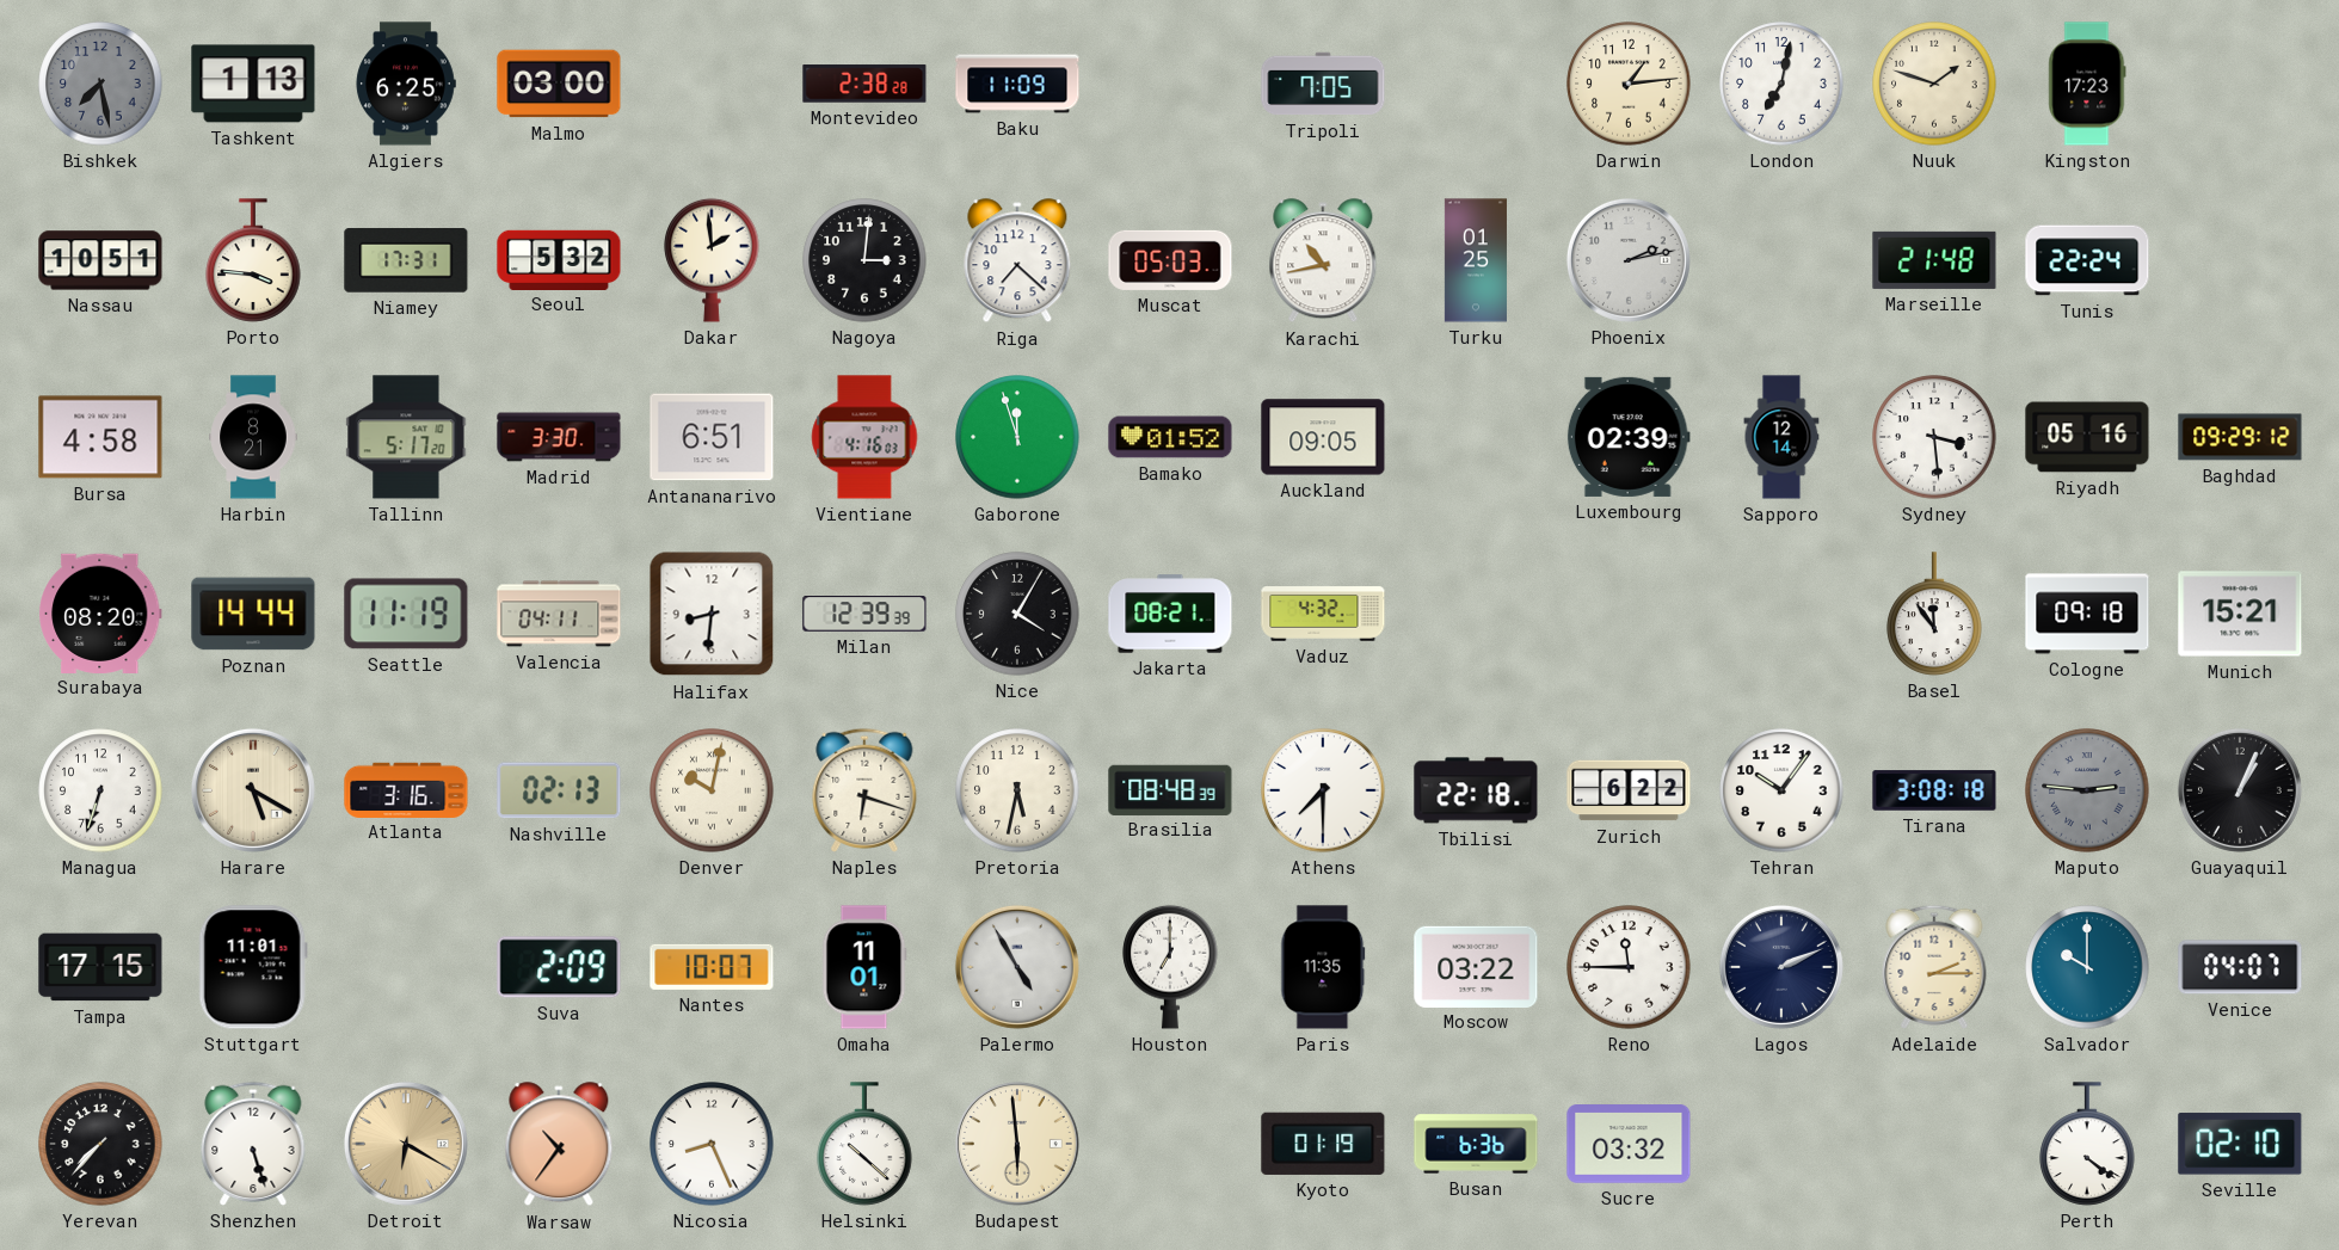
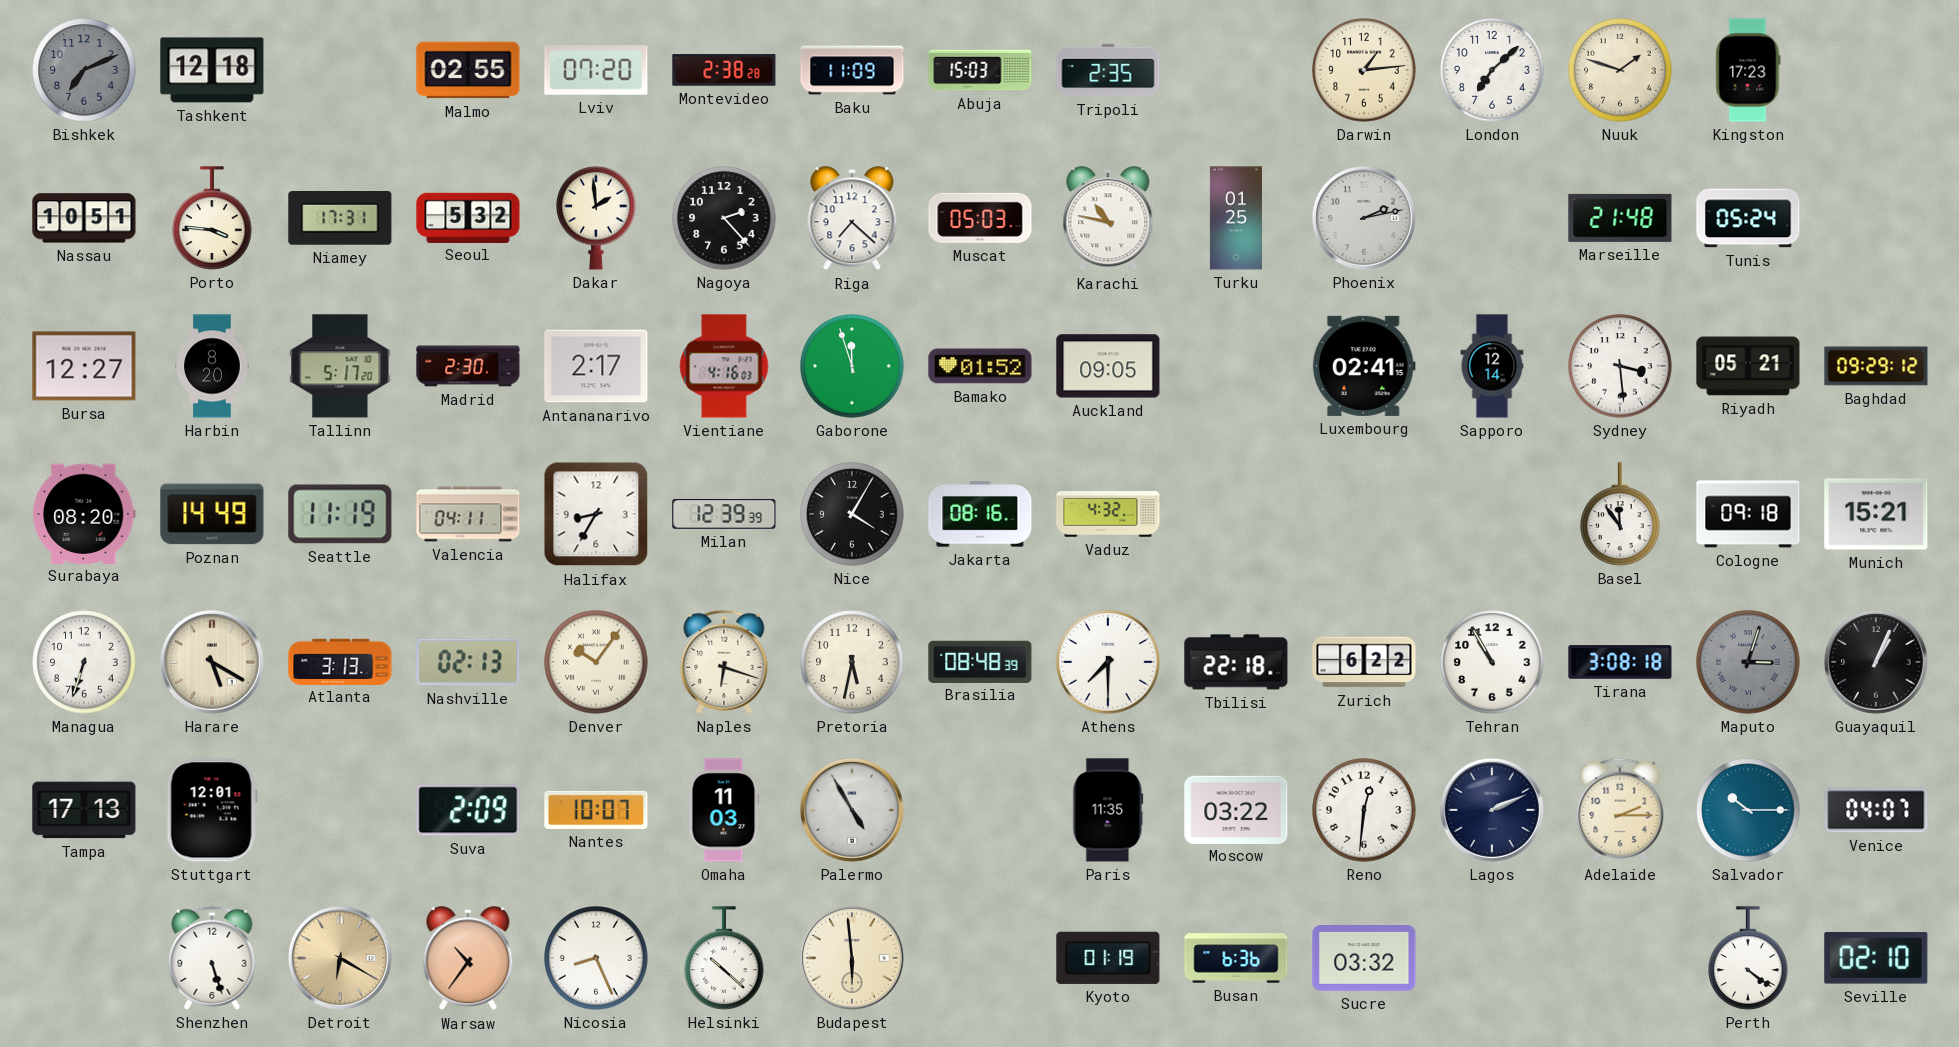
Bishkek: 7:28 -> 7:11 (84, 70)
Tashkent: 1:13 -> 12:18 (212, 70)
Algiers: 6:25 -> none (406, 84)
Malmo: 03:00 -> 02:55 (468, 70)
Lviv: none -> 07:20 (596, 70)
Abuja: none -> 15:03 (980, 70)
Tripoli: 7:05 -> 2:35 (1108, 70)
London: 7:02 -> 7:08 (1492, 70)
Nagoya: 3:01 -> 2:23 (724, 218)
Karachi: 10:43 -> 10:47 (1108, 219)
Tunis: 22:24 -> 05:24 (1748, 218)
Bursa: 4:58 -> 12:27 (84, 366)
Harbin: 8:21 -> 8:20 (212, 366)
Madrid: 3:30 -> 2:30 (468, 366)
Antananarivo: 6:51 -> 2:17 (596, 366)
Luxembourg: 02:39 -> 02:41 (1364, 366)
Riyadh: 05:16 -> 05:21 (1748, 366)
Poznan: 14:44 -> 14:49 (212, 514)
Halifax: 8:31 -> 8:35 (596, 514)
Jakarta: 08:21 -> 08:16 (980, 514)
Atlanta: 3:16 -> 3:13 (340, 661)
Denver: 10:02 -> 10:06 (596, 662)
Tehran: 10:06 -> 10:55 (1492, 662)
Maputo: 2:46 -> 3:03 (1748, 662)
Tampa: 17:15 -> 17:13 (84, 810)
Stuttgart: 11:01 -> 12:01 (212, 810)
Omaha: 11:01 -> 11:03 (724, 810)
Houston: 7:00 -> none (1170, 967)
Reno: 11:45 -> 12:31 (1364, 810)
Salvador: 10:00 -> 10:15 (1748, 810)
Yerevan: 7:37 -> none (100, 1144)
